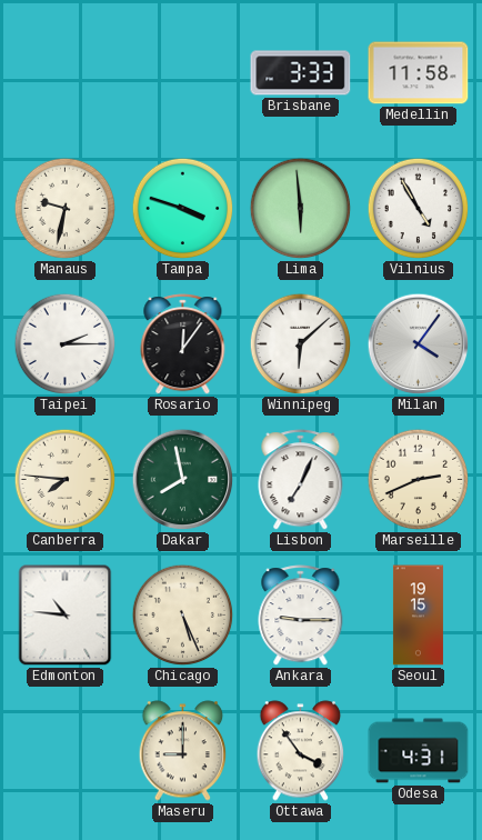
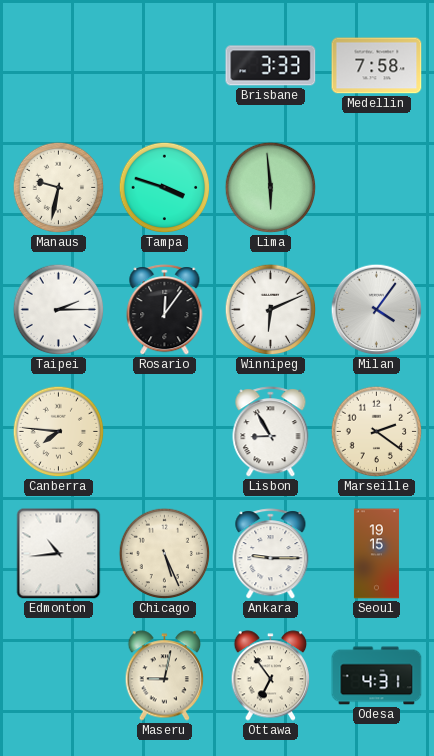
Medellin: 11:58 -> 7:58 (377, 66)
Vilnius: 4:55 -> none (419, 209)
Winnipeg: 6:08 -> 6:11 (271, 310)
Dakar: 7:58 -> none (183, 480)
Lisbon: 7:04 -> 8:55 (271, 432)
Marseille: 2:41 -> 2:21 (377, 432)
Edmonton: 10:46 -> 10:44 (59, 554)
Maseru: 9:00 -> 9:02 (165, 676)
Ottawa: 3:54 -> 6:54 (271, 676)
